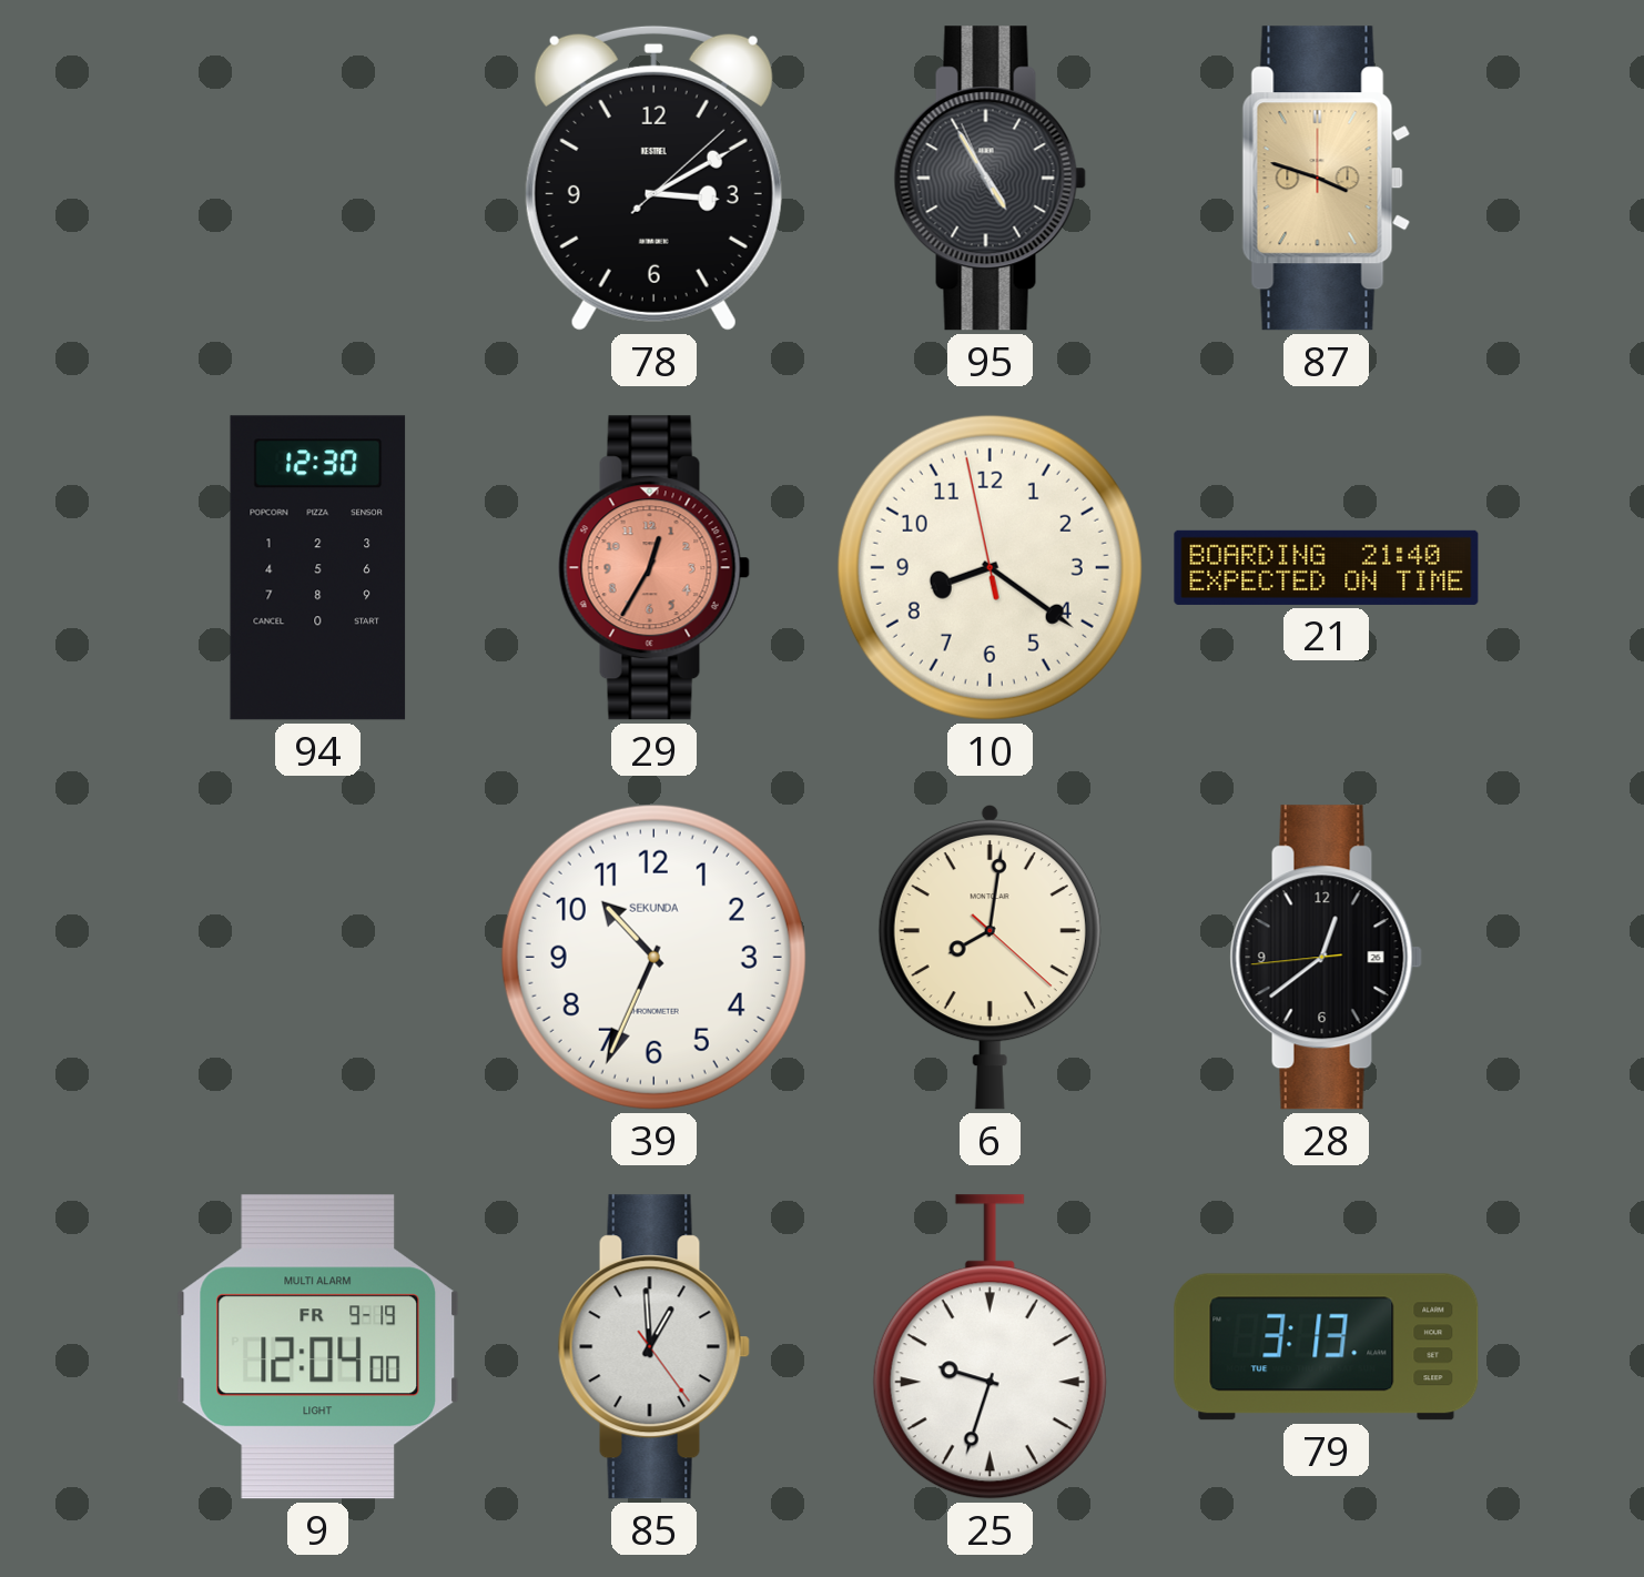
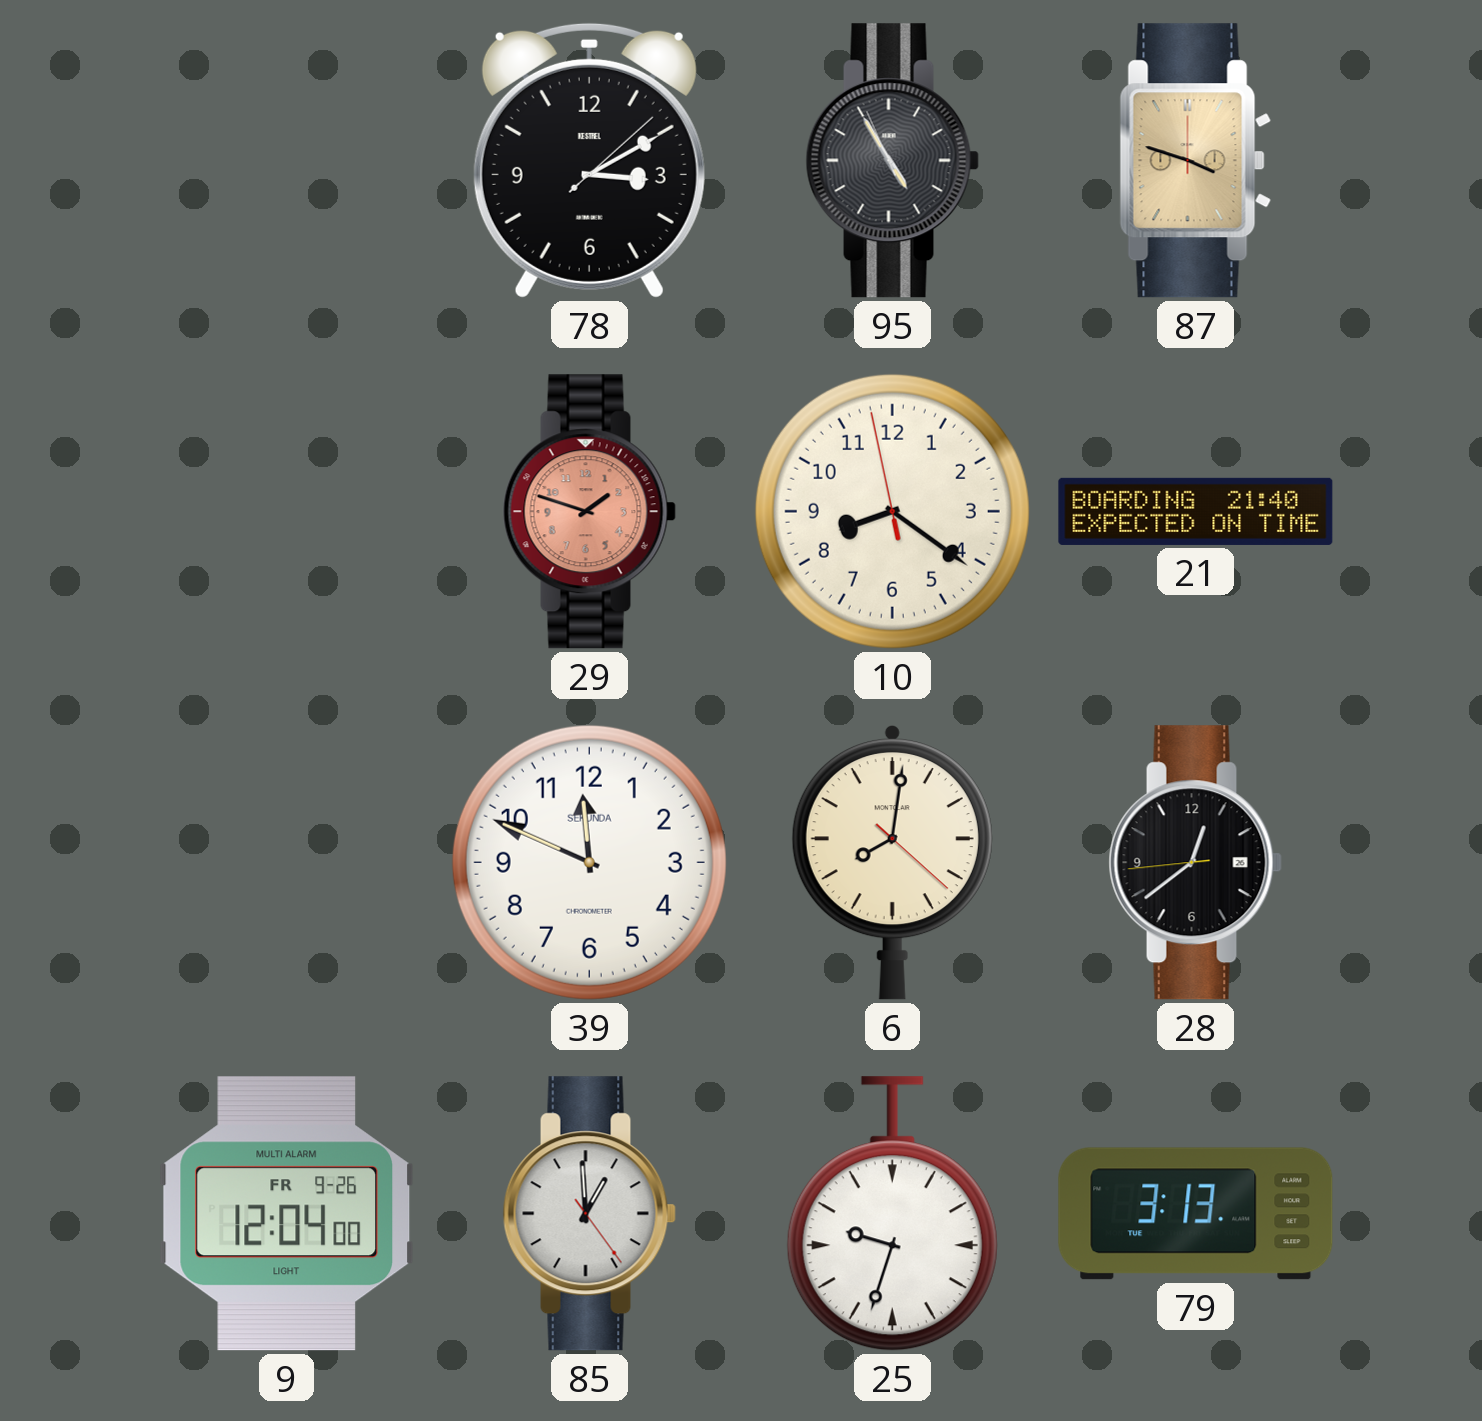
94: 12:30 -> none (318, 568)
29: 12:35 -> 1:48 (589, 512)
39: 10:34 -> 11:49 (589, 862)
9 date: FR 9-19 -> FR 9-26 (287, 1214)
